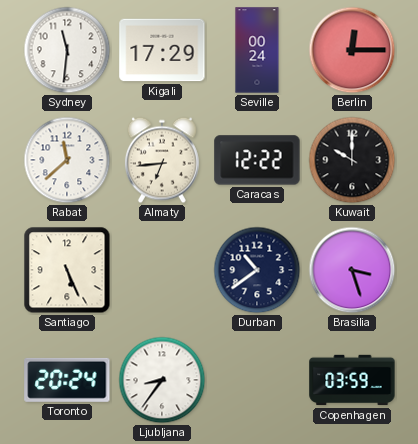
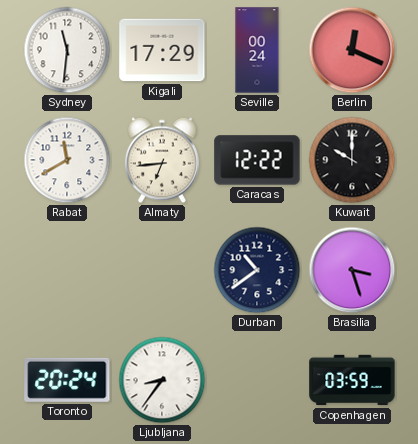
Berlin: 12:15 -> 12:19 (352, 50)
Rabat: 11:38 -> 11:40 (67, 160)
Santiago: 5:26 -> none (67, 270)
